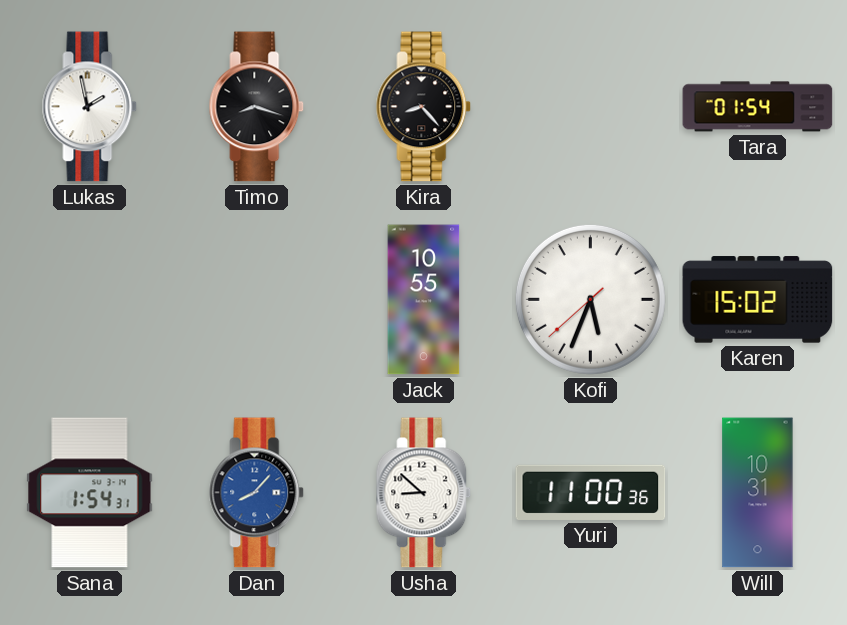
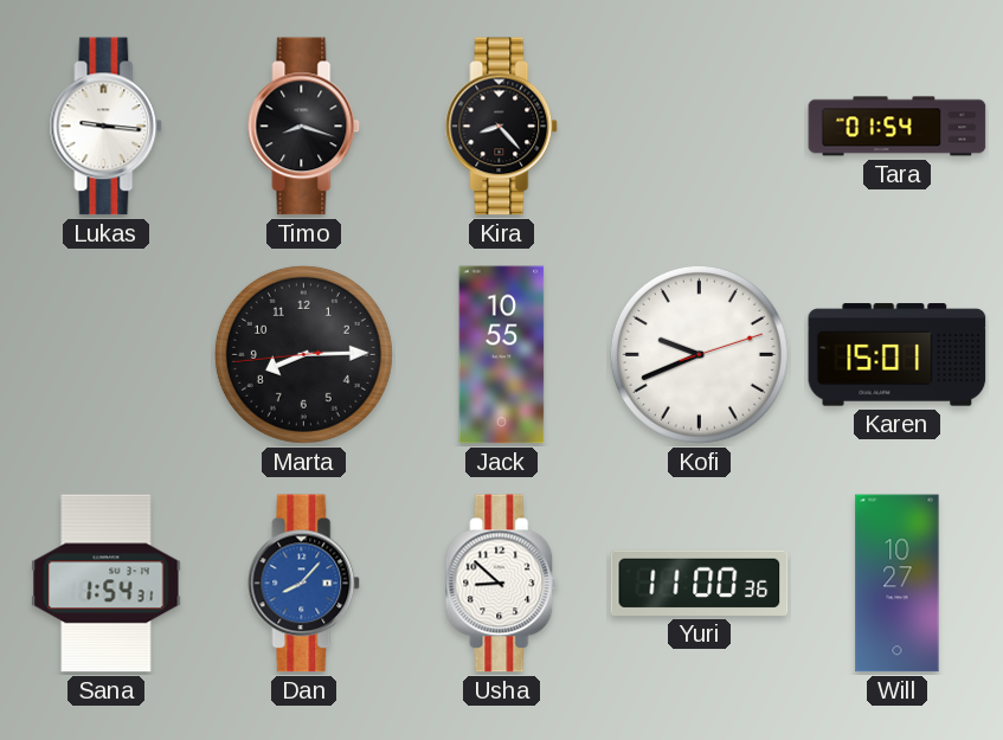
Lukas: 1:58 -> 9:16 (107, 127)
Marta: none -> 8:14 (303, 354)
Kofi: 5:33 -> 9:41 (699, 354)
Karen: 15:02 -> 15:01 (898, 355)
Will: 10:31 -> 10:27 (898, 584)
